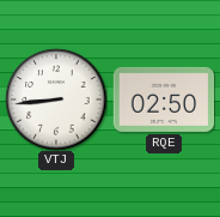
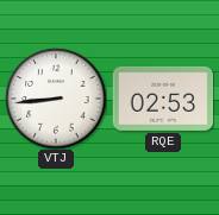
RQE: 02:50 -> 02:53 (163, 99)
